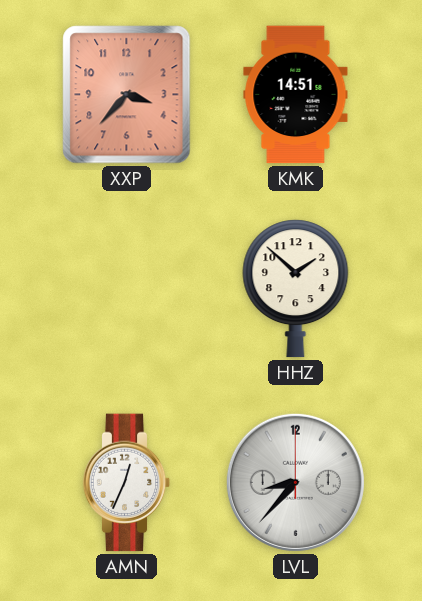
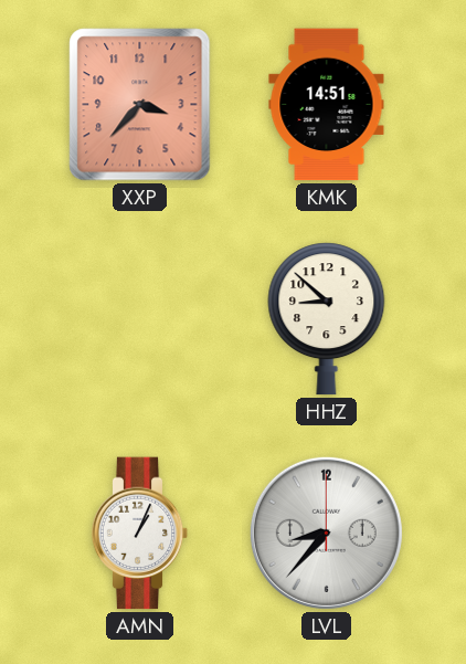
HHZ: 1:52 -> 8:52 (327, 319)
AMN: 12:34 -> 1:04 (140, 534)
